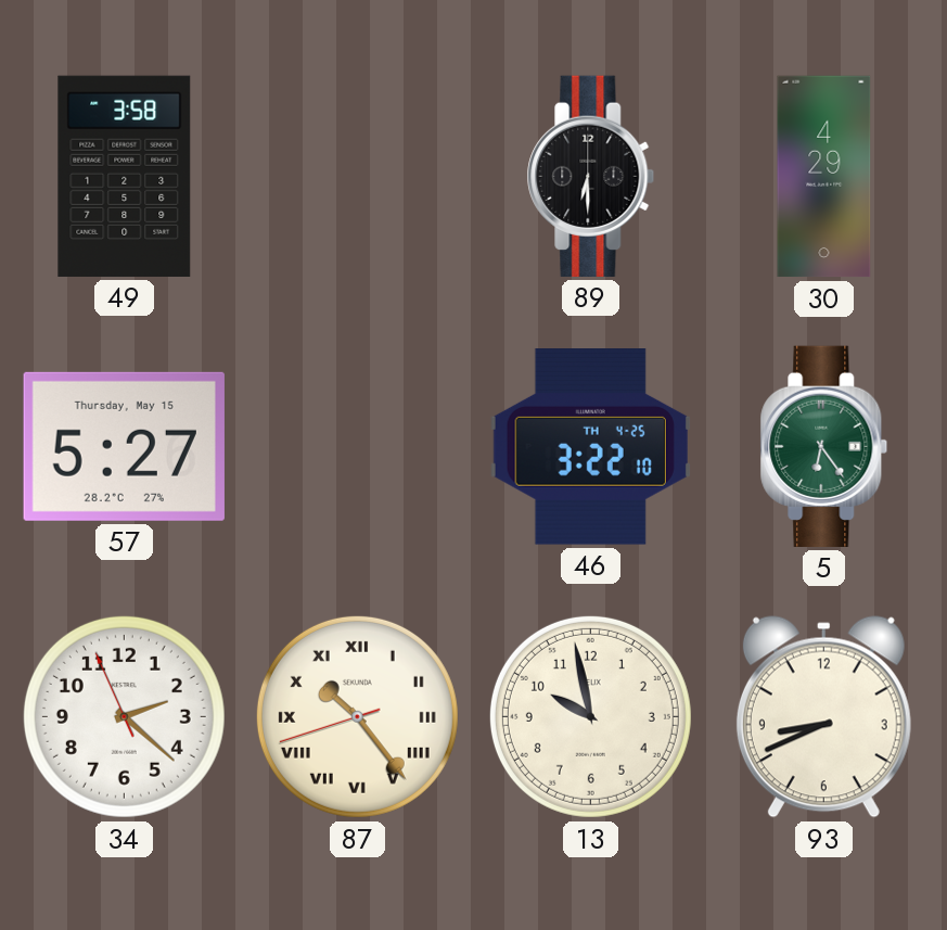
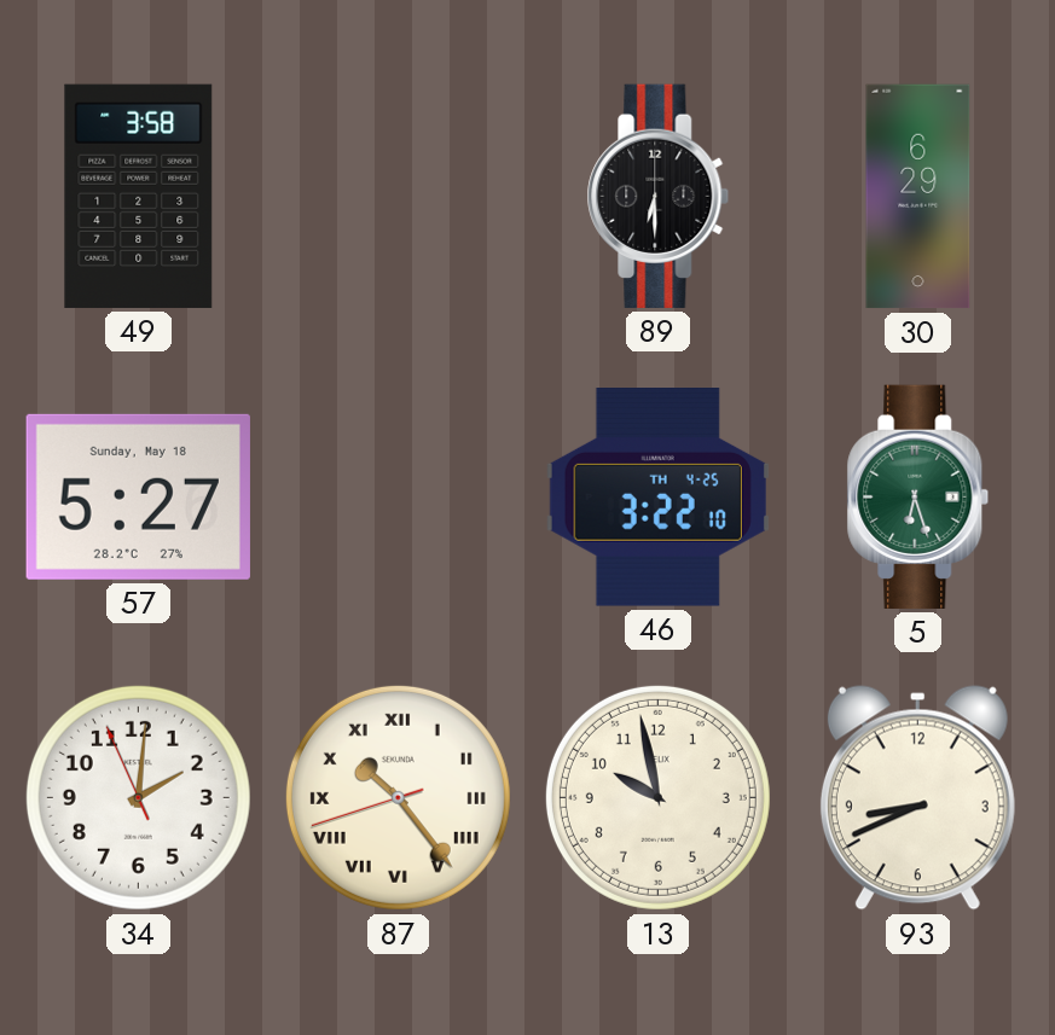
30: 4:29 -> 6:29 (918, 197)
57 date: Thursday, May 15 -> Sunday, May 18 (138, 496)
5: 6:24 -> 6:27 (918, 496)
34: 2:21 -> 2:00 (138, 797)
